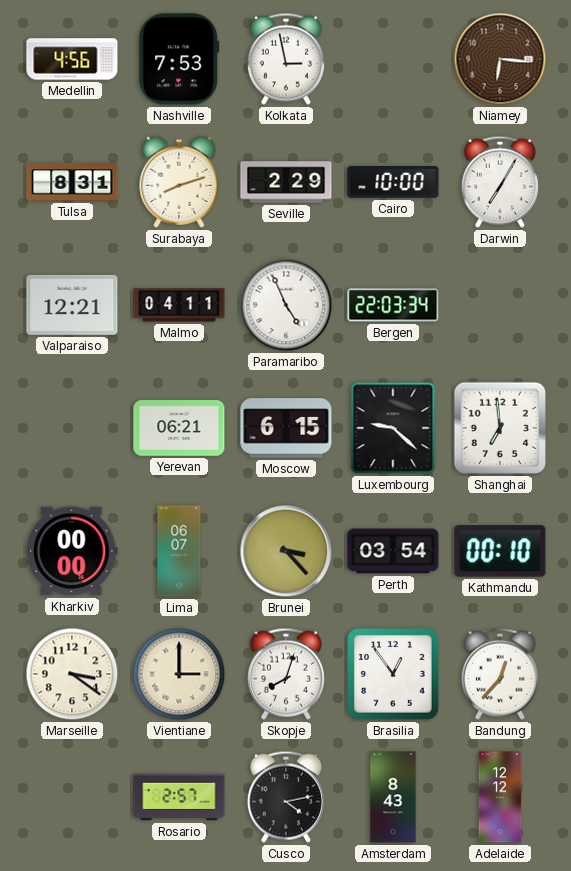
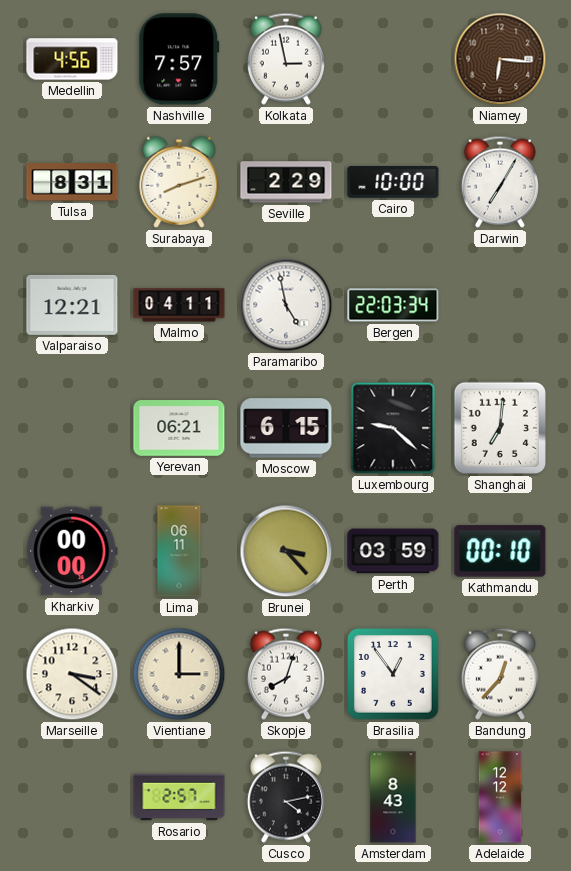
Nashville: 7:53 -> 7:57 (179, 59)
Paramaribo: 4:56 -> 4:58 (286, 305)
Shanghai: 6:59 -> 7:01 (500, 428)
Lima: 06:07 -> 06:11 (179, 551)
Perth: 03:54 -> 03:59 (393, 551)
